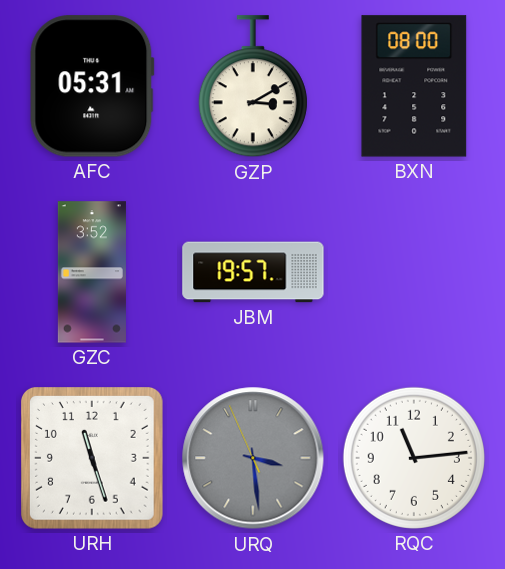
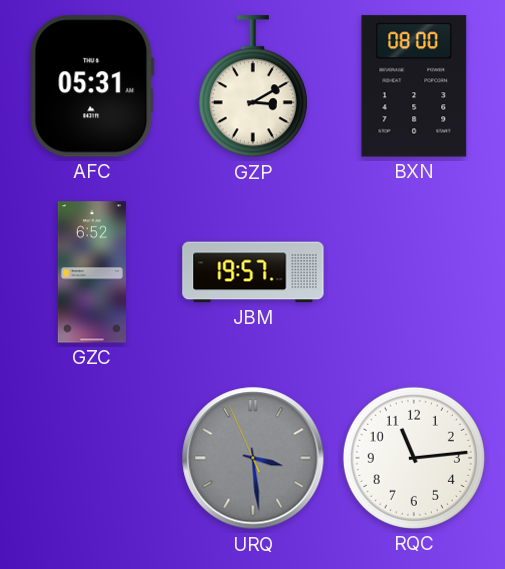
GZC: 3:52 -> 6:52 (92, 272)
URH: 11:27 -> none (93, 459)
